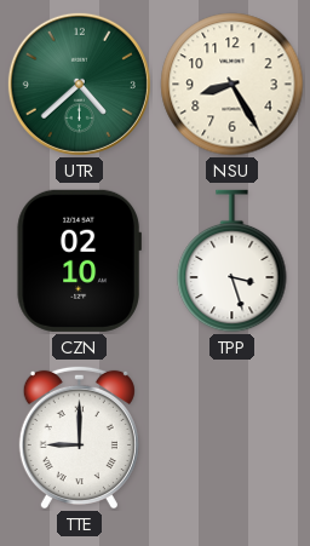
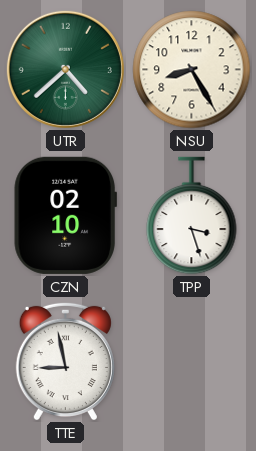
TTE: 9:00 -> 8:58 (65, 361)
